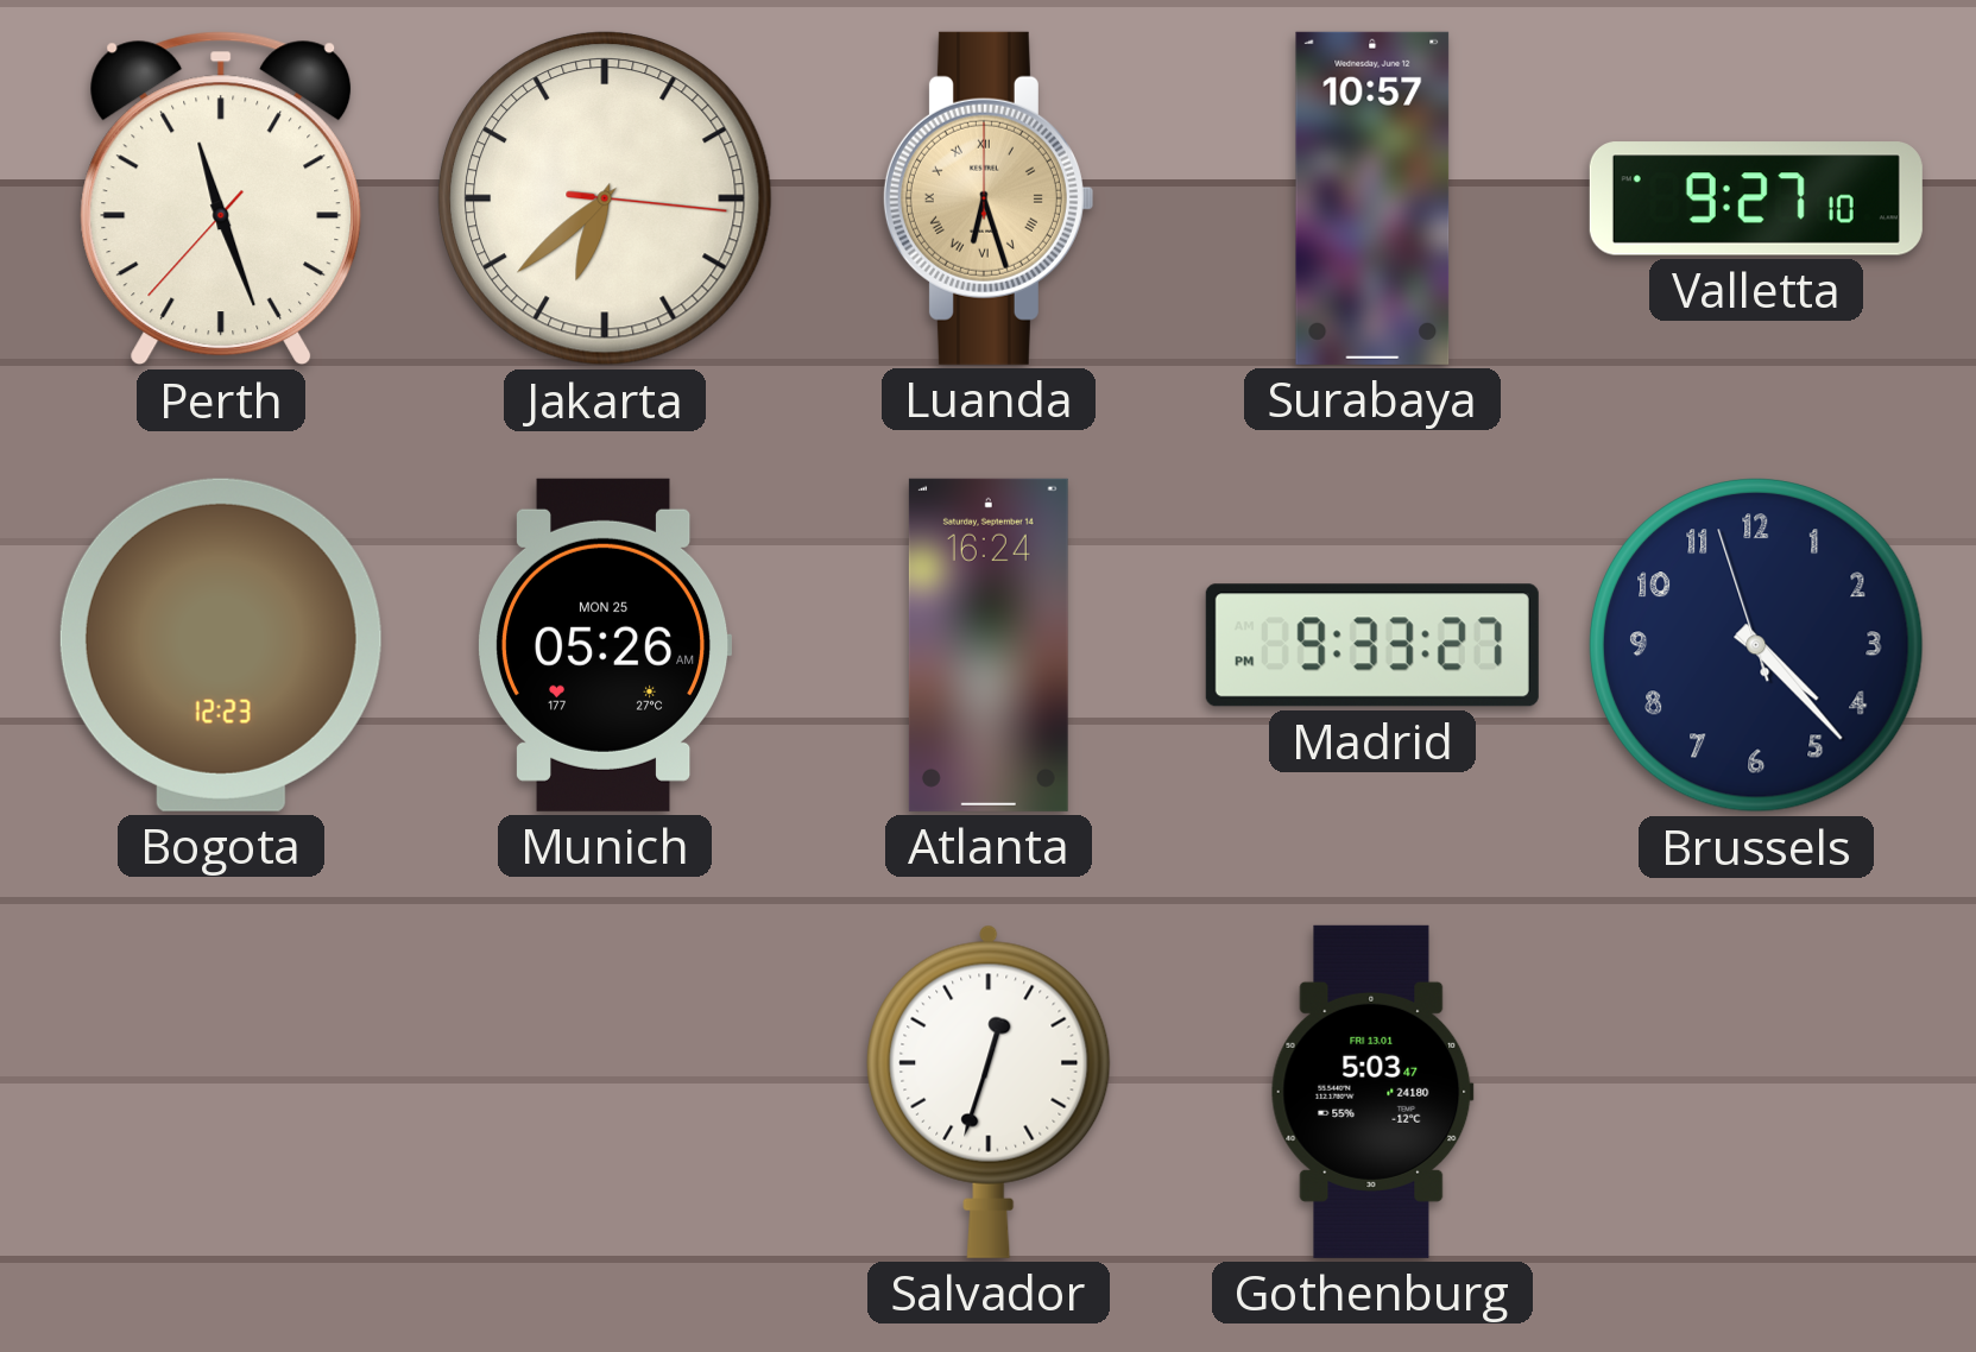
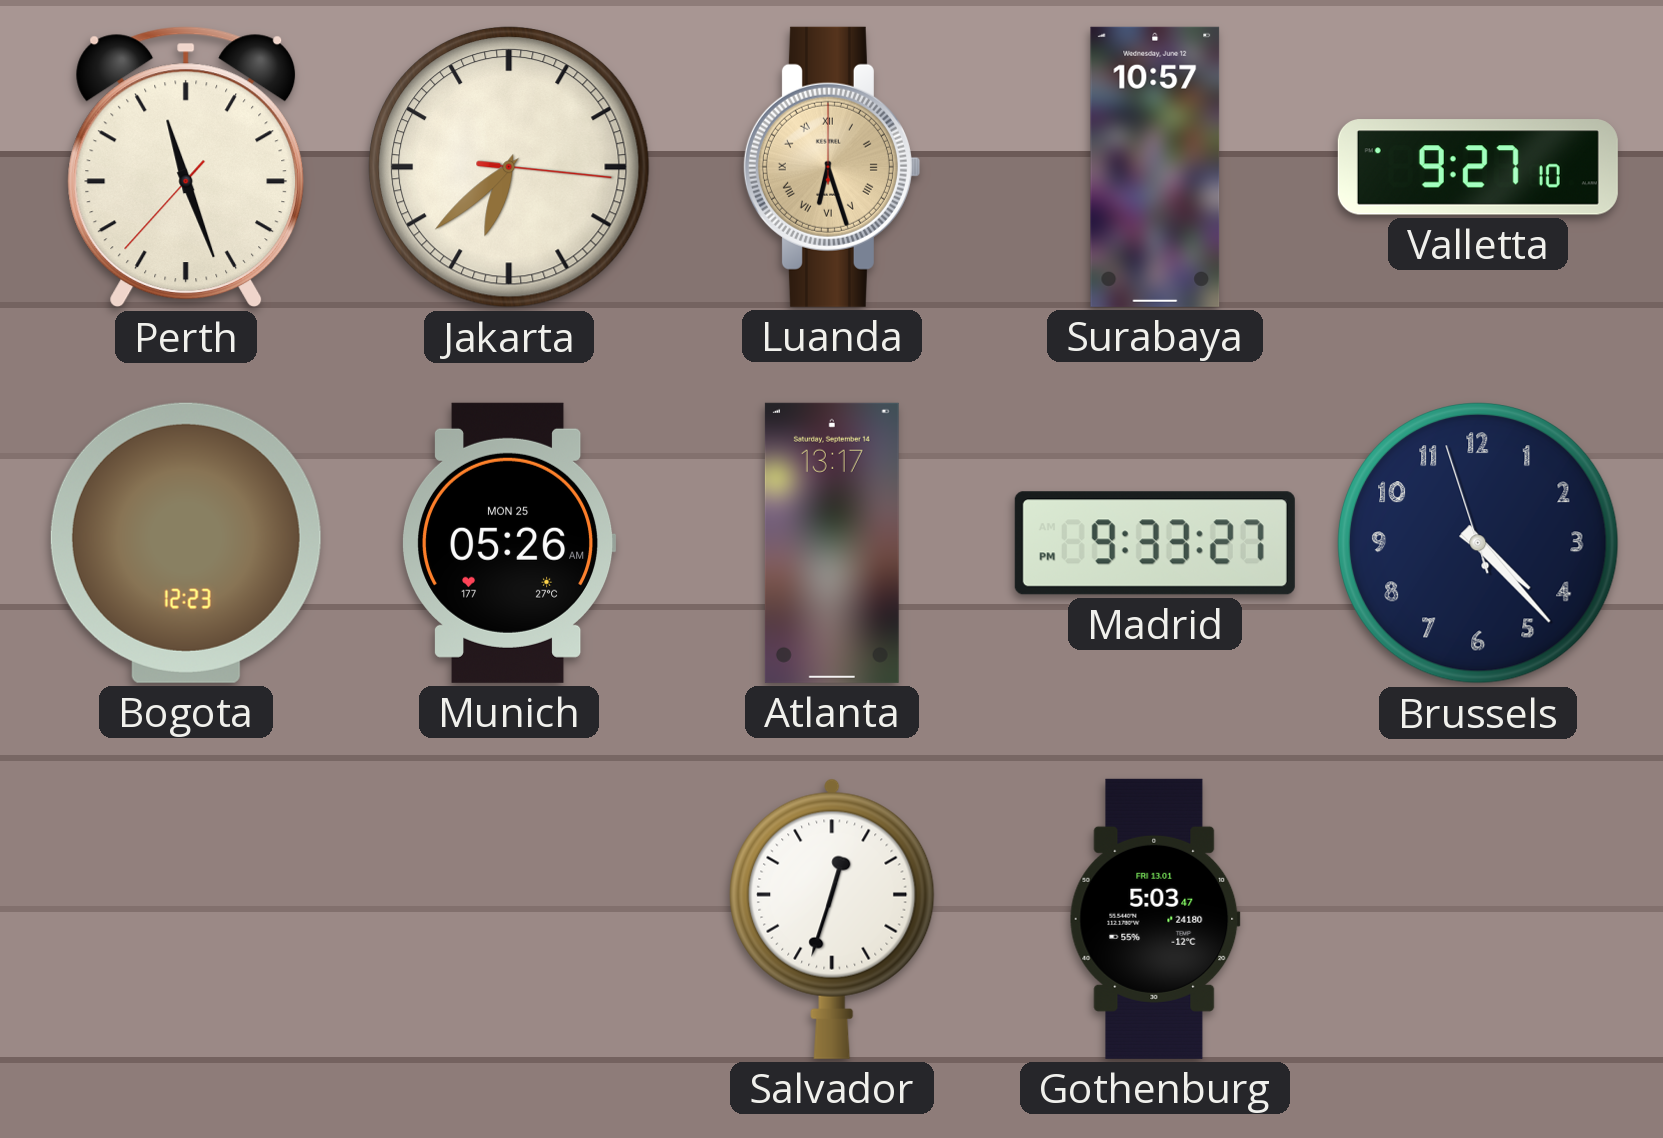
Atlanta: 16:24 -> 13:17 (832, 543)
